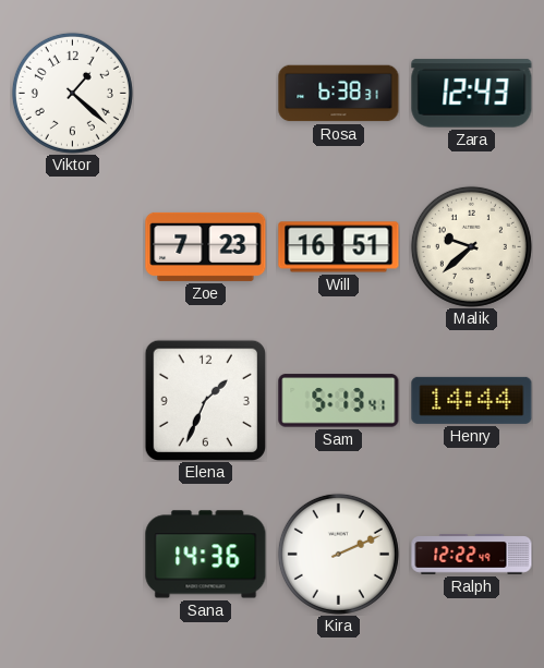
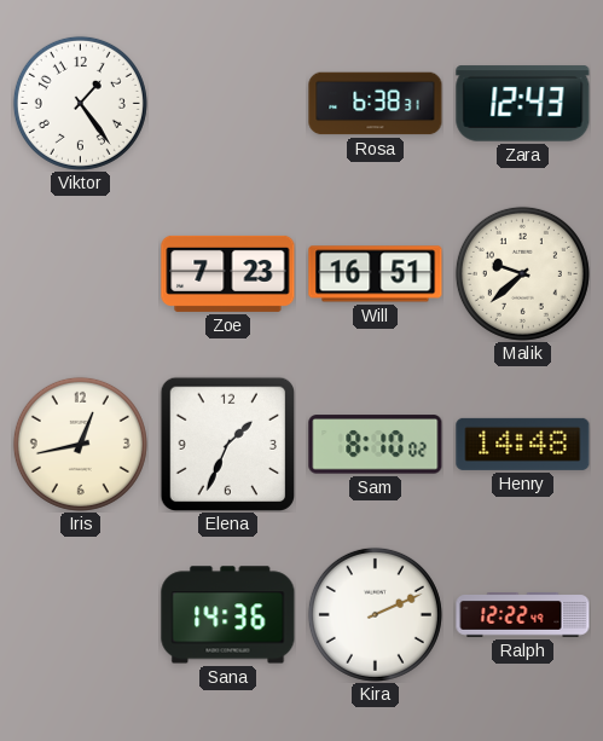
Viktor: 1:22 -> 1:24 (80, 103)
Iris: none -> 12:43 (80, 444)
Sam: 5:13 -> 8:10 (376, 445)
Henry: 14:44 -> 14:48 (523, 444)
